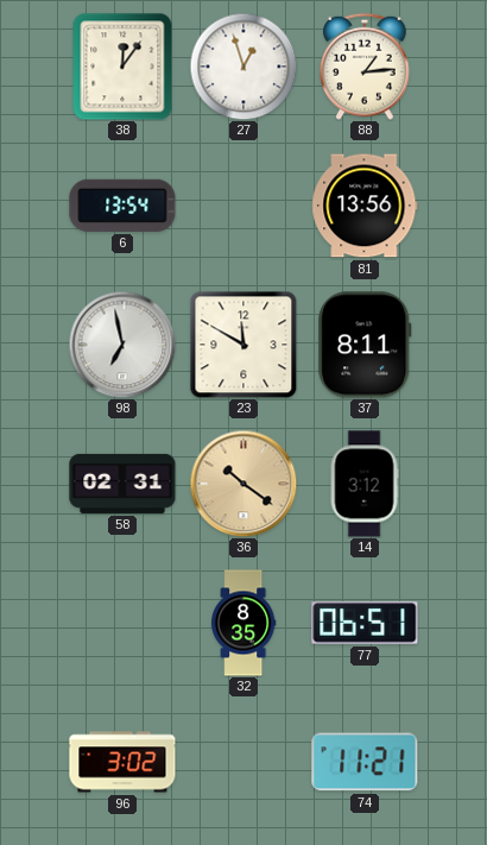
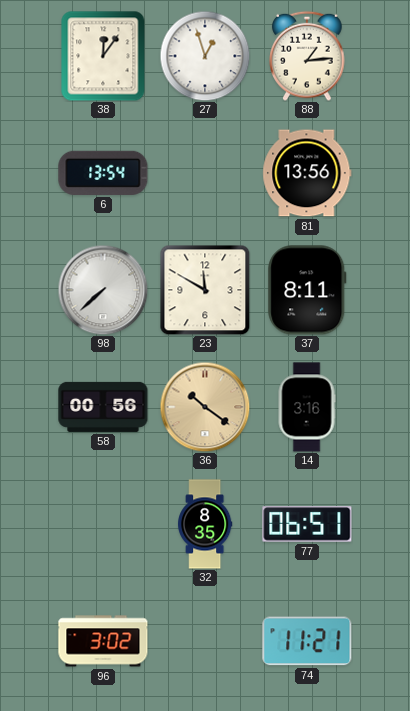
98: 6:58 -> 7:38 (103, 290)
58: 02:31 -> 00:56 (103, 407)
14: 3:12 -> 3:16 (307, 407)
